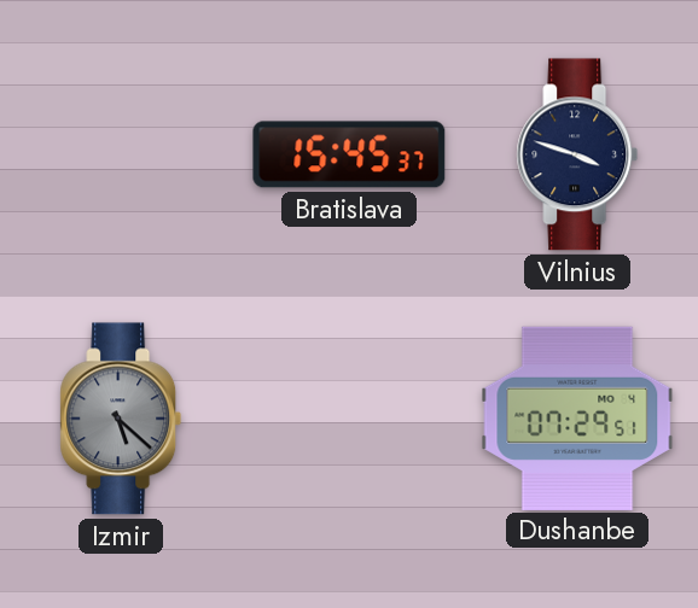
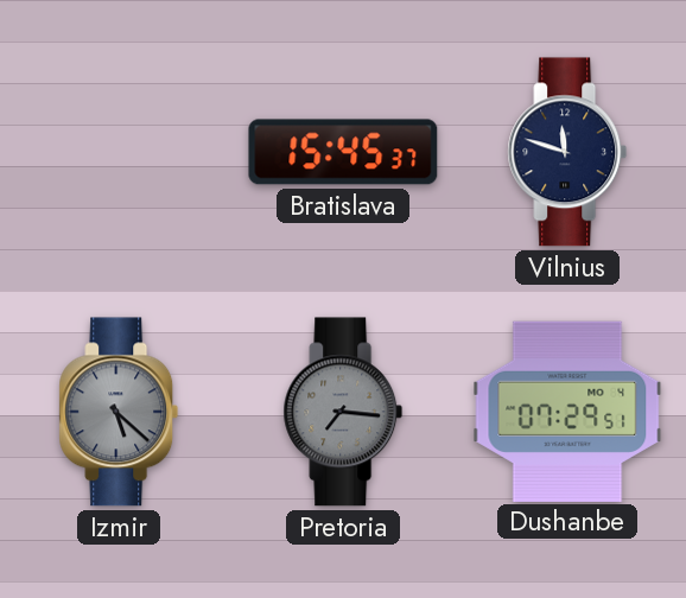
Vilnius: 3:48 -> 11:48 (567, 152)
Pretoria: none -> 7:16 (343, 412)
